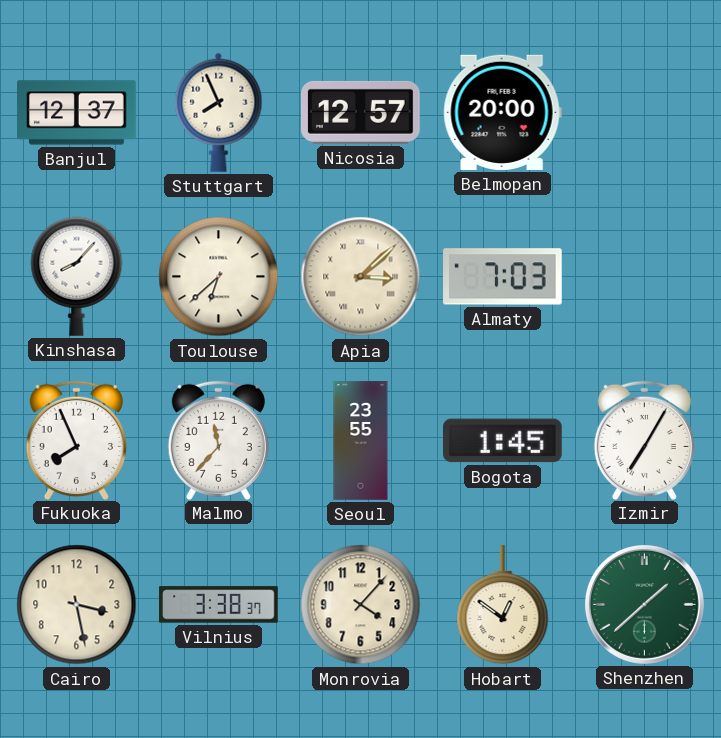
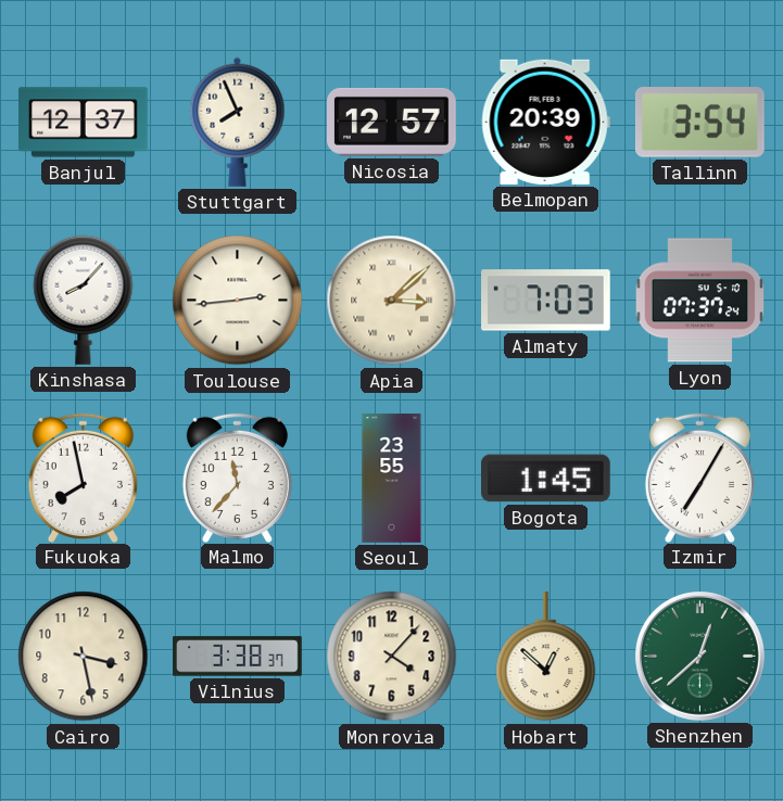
Belmopan: 20:00 -> 20:39 (545, 122)
Tallinn: none -> 3:54 (699, 123)
Toulouse: 6:38 -> 2:44 (238, 301)
Lyon: none -> 07:37 (700, 301)
Fukuoka: 7:56 -> 7:58 (83, 478)
Hobart: 12:51 -> 12:52 (546, 658)
Shenzhen: 1:38 -> 12:38 (699, 656)
